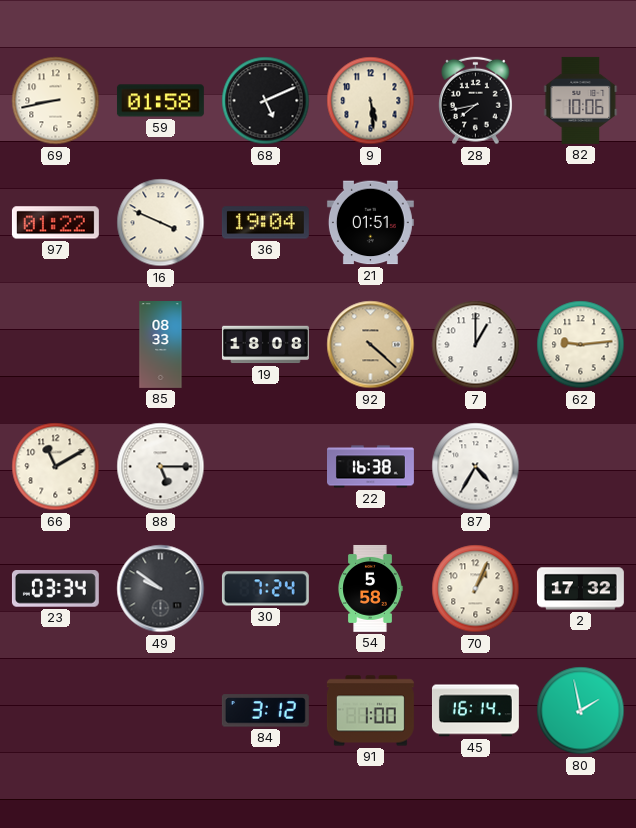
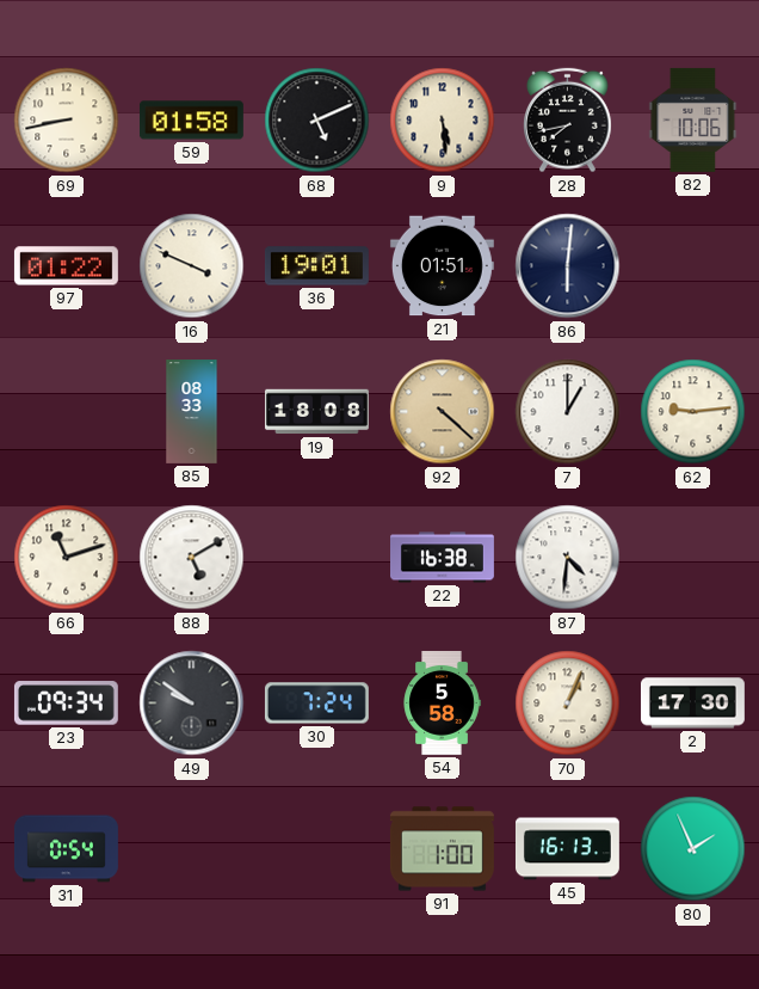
36: 19:04 -> 19:01 (316, 266)
86: none -> 6:01 (568, 266)
66: 11:10 -> 11:12 (67, 558)
88: 5:15 -> 5:10 (192, 558)
87: 4:35 -> 4:31 (568, 558)
23: 03:34 -> 09:34 (66, 704)
2: 17:32 -> 17:30 (692, 704)
31: none -> 0:54 (66, 849)
84: 3:12 -> none (265, 711)
45: 16:14 -> 16:13 (567, 849)
80: 1:58 -> 1:56 (693, 849)
